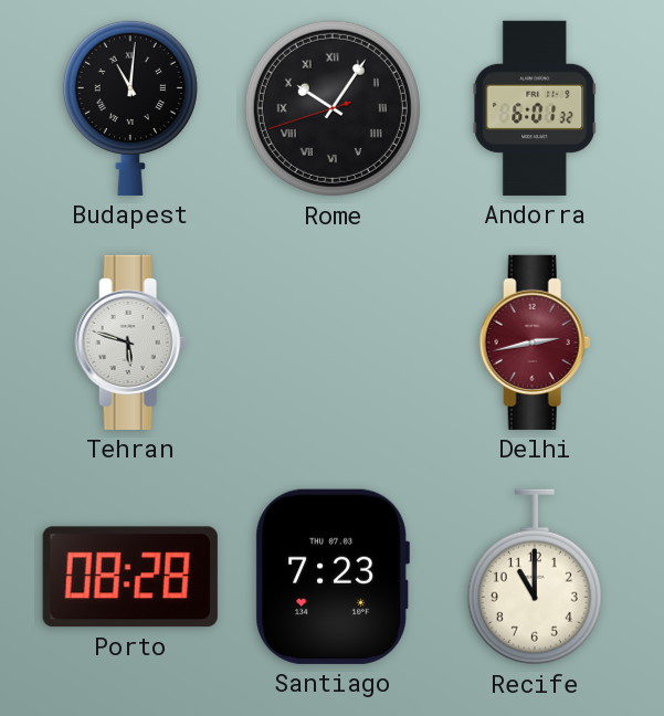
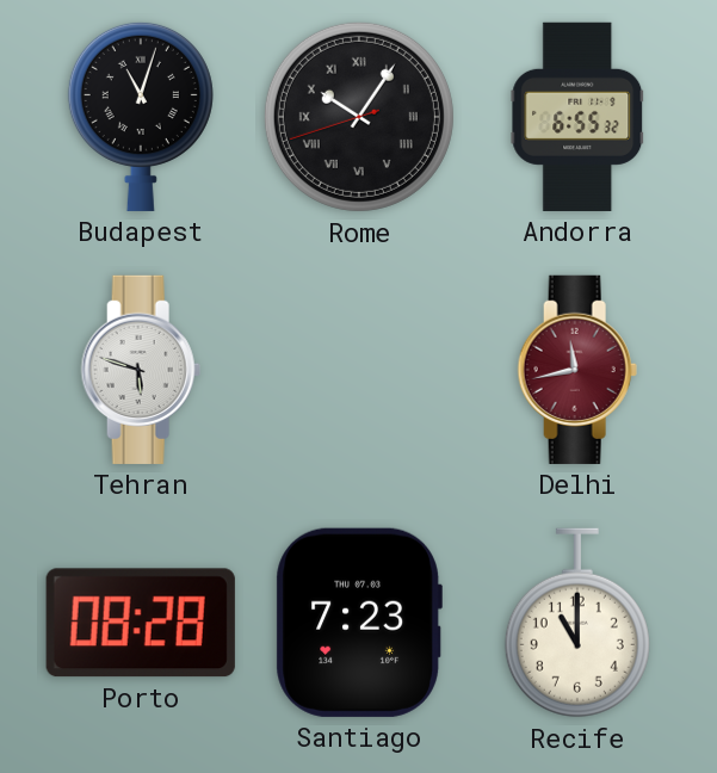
Budapest: 11:01 -> 11:03 (141, 116)
Andorra: 6:01 -> 6:55 (577, 117)
Delhi: 2:43 -> 11:43 (577, 370)
